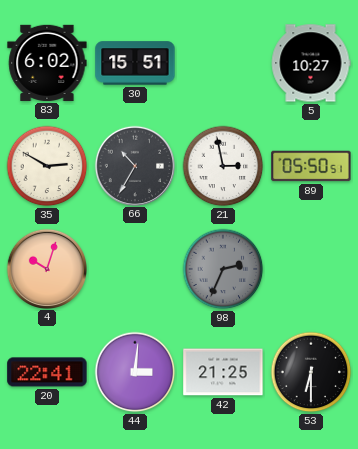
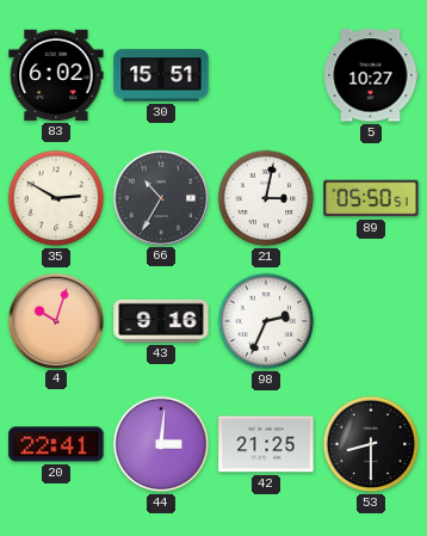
21: 2:58 -> 3:02 (266, 198)
43: none -> 9:16 (161, 321)
98 dial: grey -> white (266, 321)
53: 6:30 -> 8:30 (371, 444)
